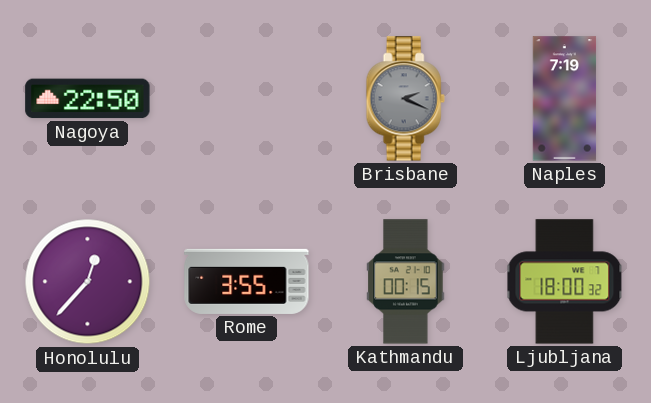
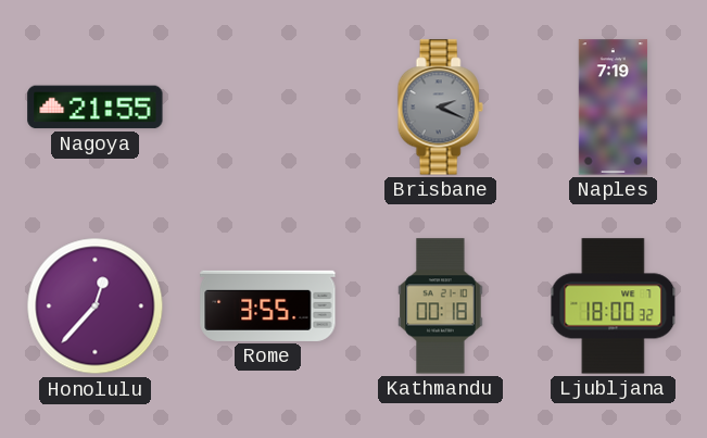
Nagoya: 22:50 -> 21:55 (96, 108)
Kathmandu: 00:15 -> 00:18 (441, 306)
